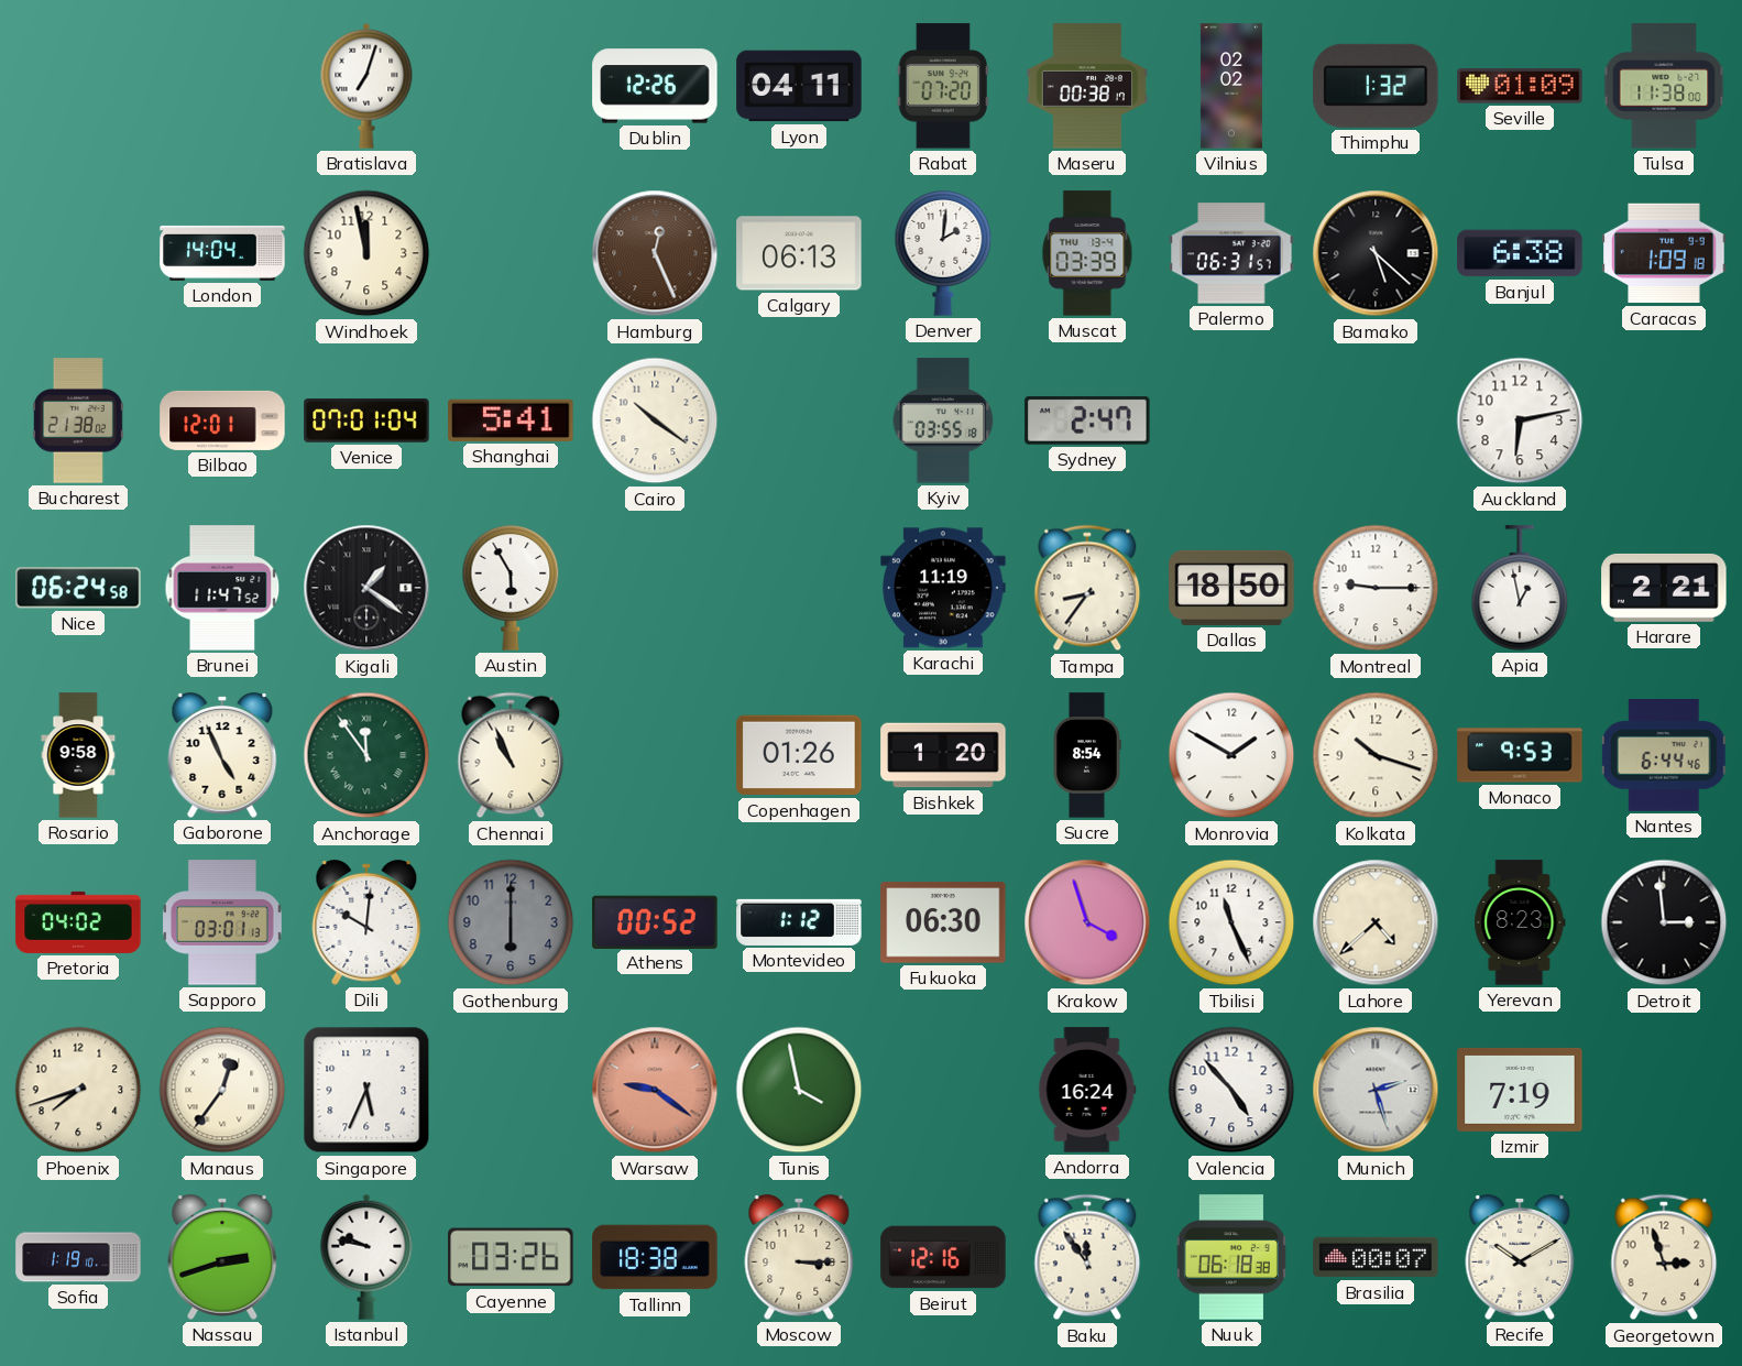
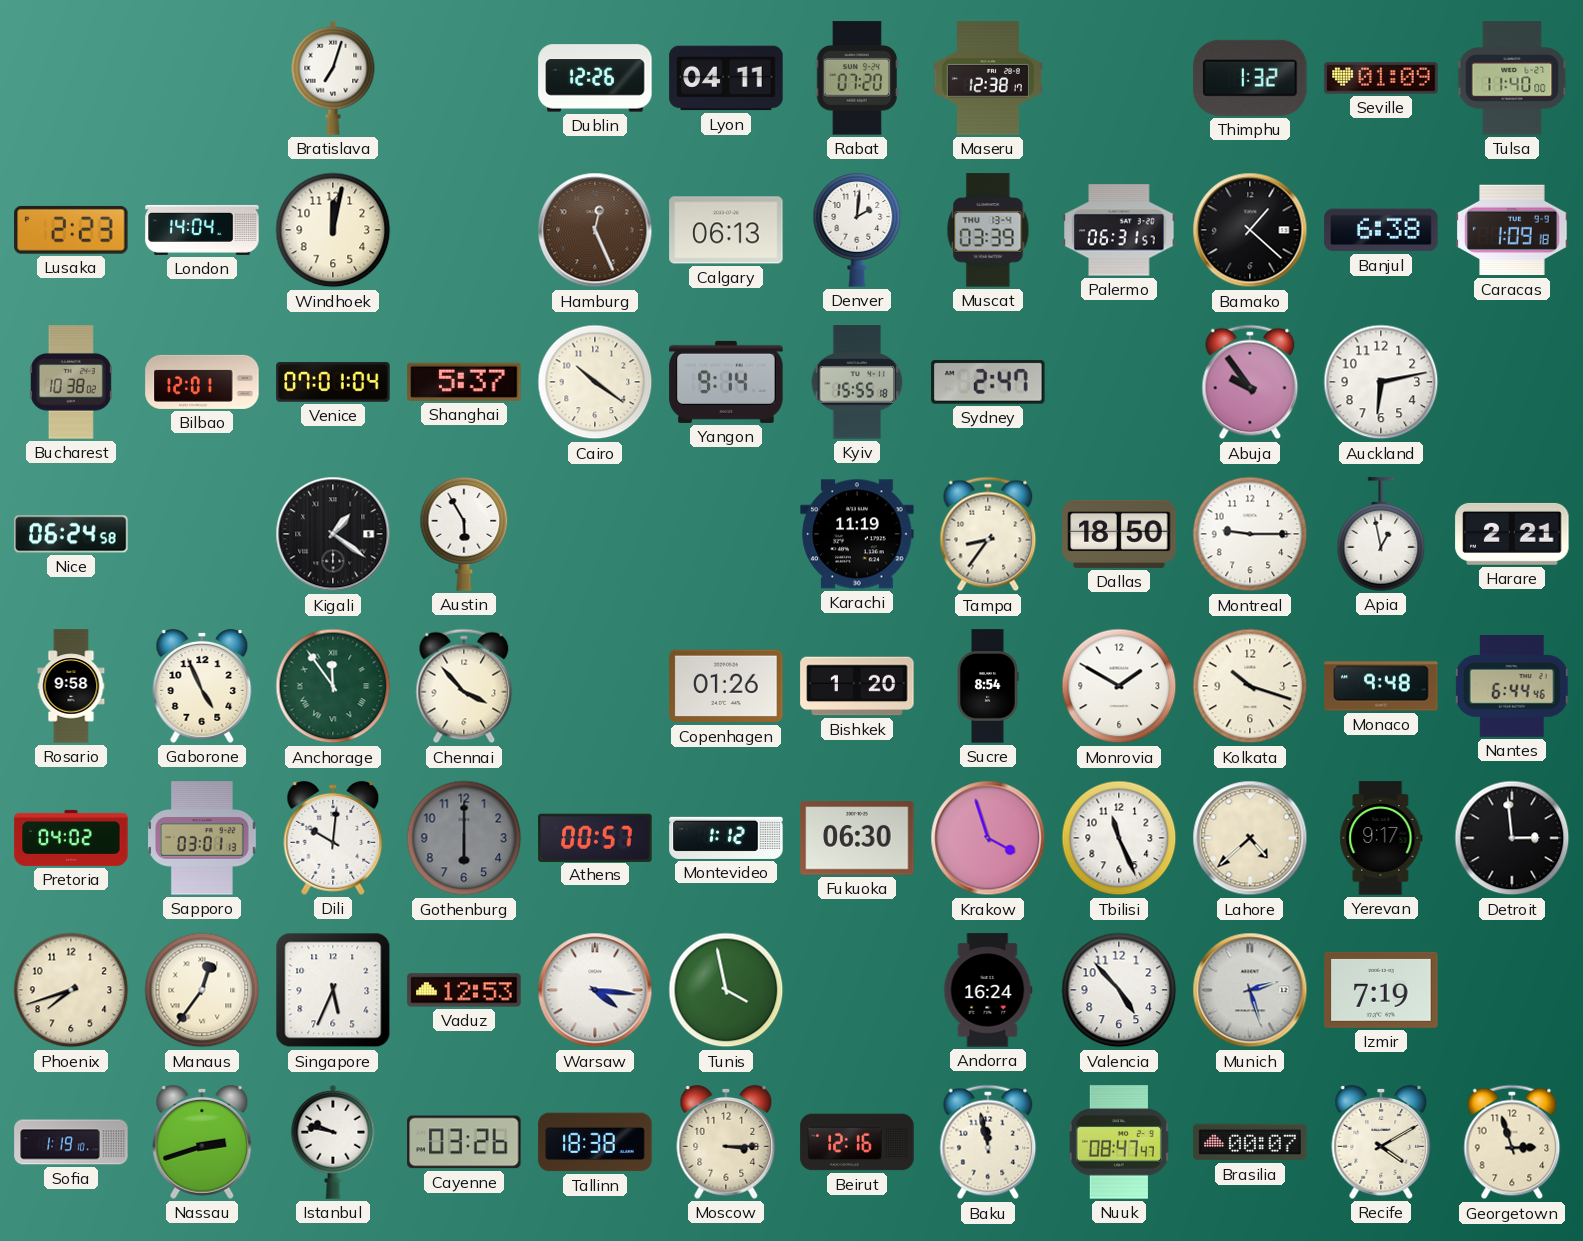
Maseru: 00:38 -> 12:38 (987, 78)
Vilnius: 02:02 -> none (1231, 86)
Tulsa: 11:38 -> 11:40 (1512, 78)
Lusaka: none -> 2:23 (71, 230)
Windhoek: 11:58 -> 12:02 (333, 230)
Bamako: 5:22 -> 1:22 (1250, 230)
Bucharest: 21:38 -> 10:38 (71, 382)
Shanghai: 5:41 -> 5:37 (464, 382)
Yangon: none -> 9:14 (726, 382)
Kyiv: 03:55 -> 15:55 (857, 382)
Abuja: none -> 9:54 (1250, 382)
Brunei: 11:47 -> none (222, 588)
Chennai: 10:56 -> 3:53 (464, 686)
Monaco: 9:53 -> 9:48 (1381, 686)
Athens: 00:52 -> 00:57 (595, 837)
Yerevan: 8:23 -> 9:17 (1381, 838)
Vaduz: none -> 12:53 (464, 990)
Warsaw: 9:21 -> 4:16 (595, 990)
Warsaw dial: salmon -> white (595, 990)
Baku: 11:54 -> 11:58 (988, 1142)
Nuuk: 06:18 -> 08:47 (1119, 1142)
Recife: 10:10 -> 4:10 (1381, 1142)
